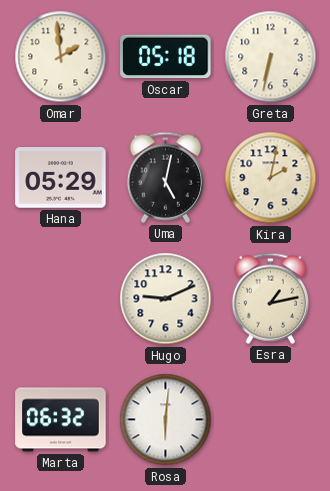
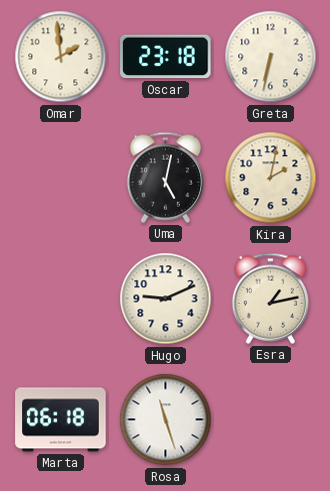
Oscar: 05:18 -> 23:18 (166, 57)
Hana: 05:29 -> none (61, 178)
Marta: 06:32 -> 06:18 (61, 420)
Rosa: 6:01 -> 11:27 (166, 420)
